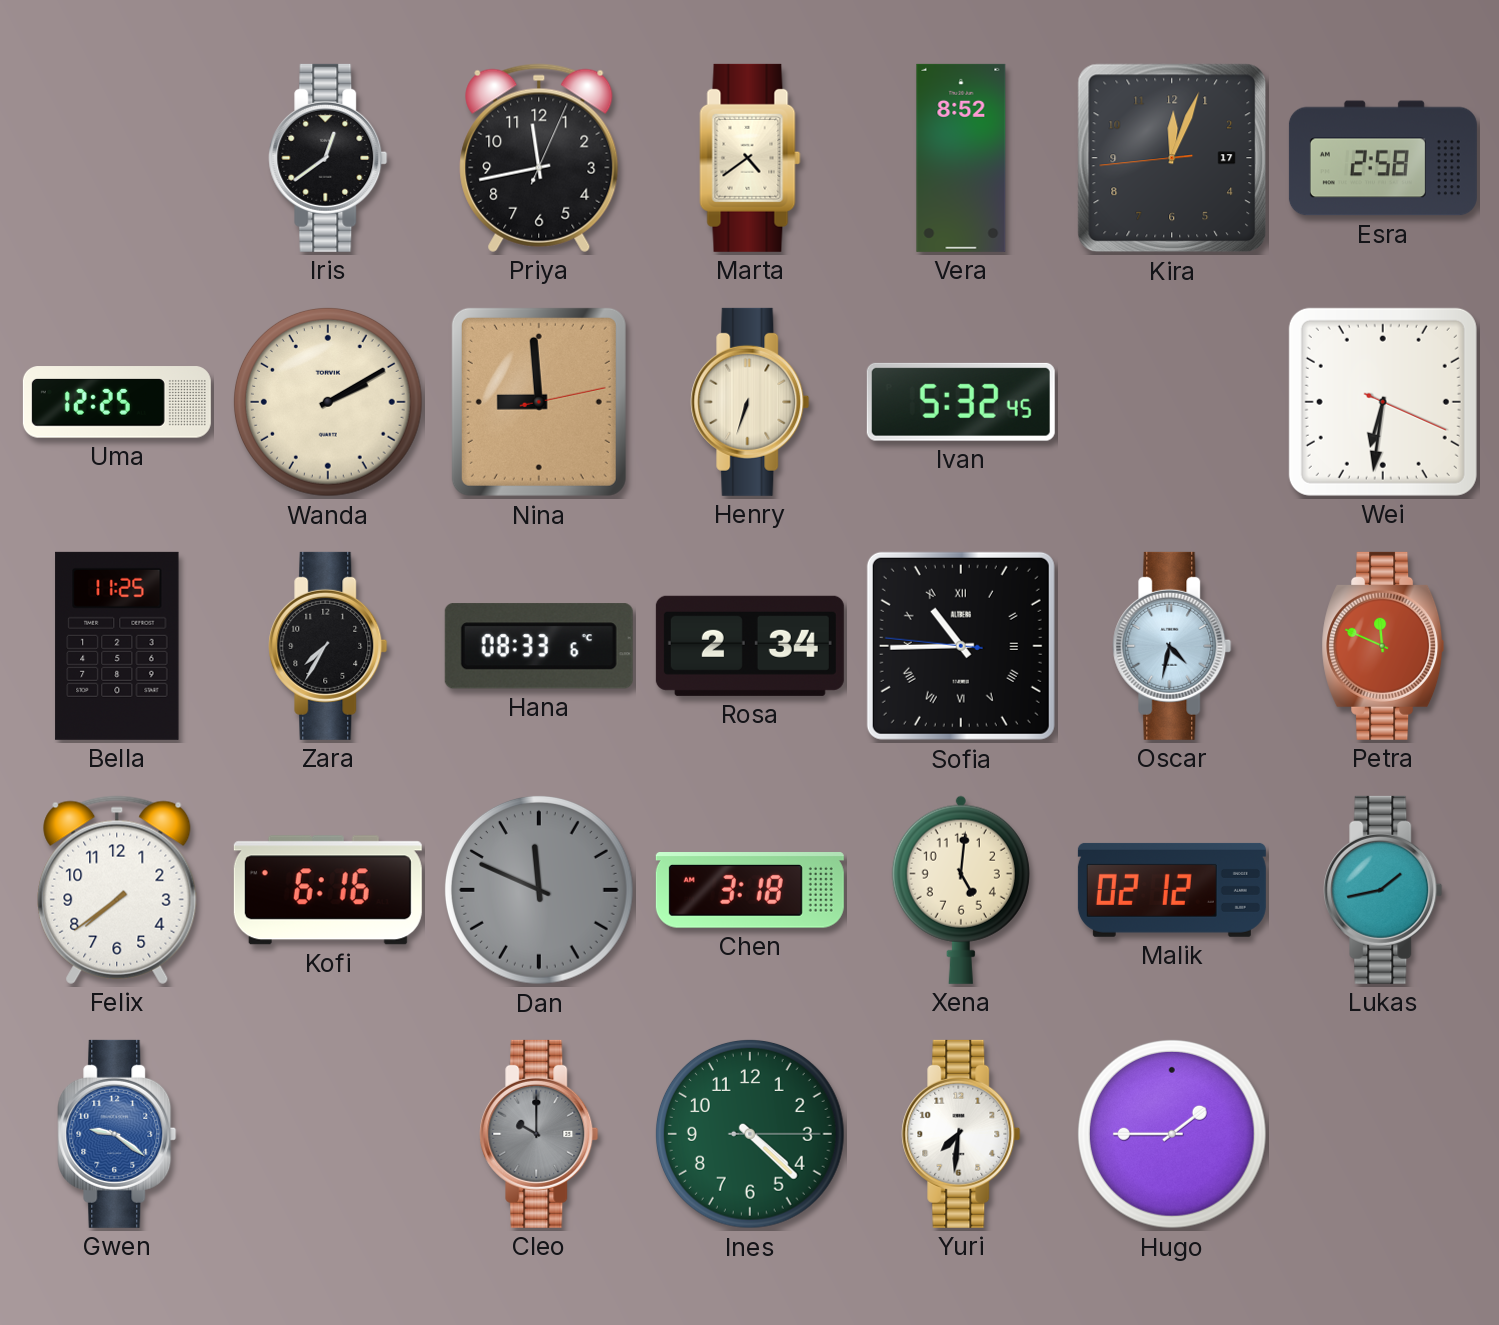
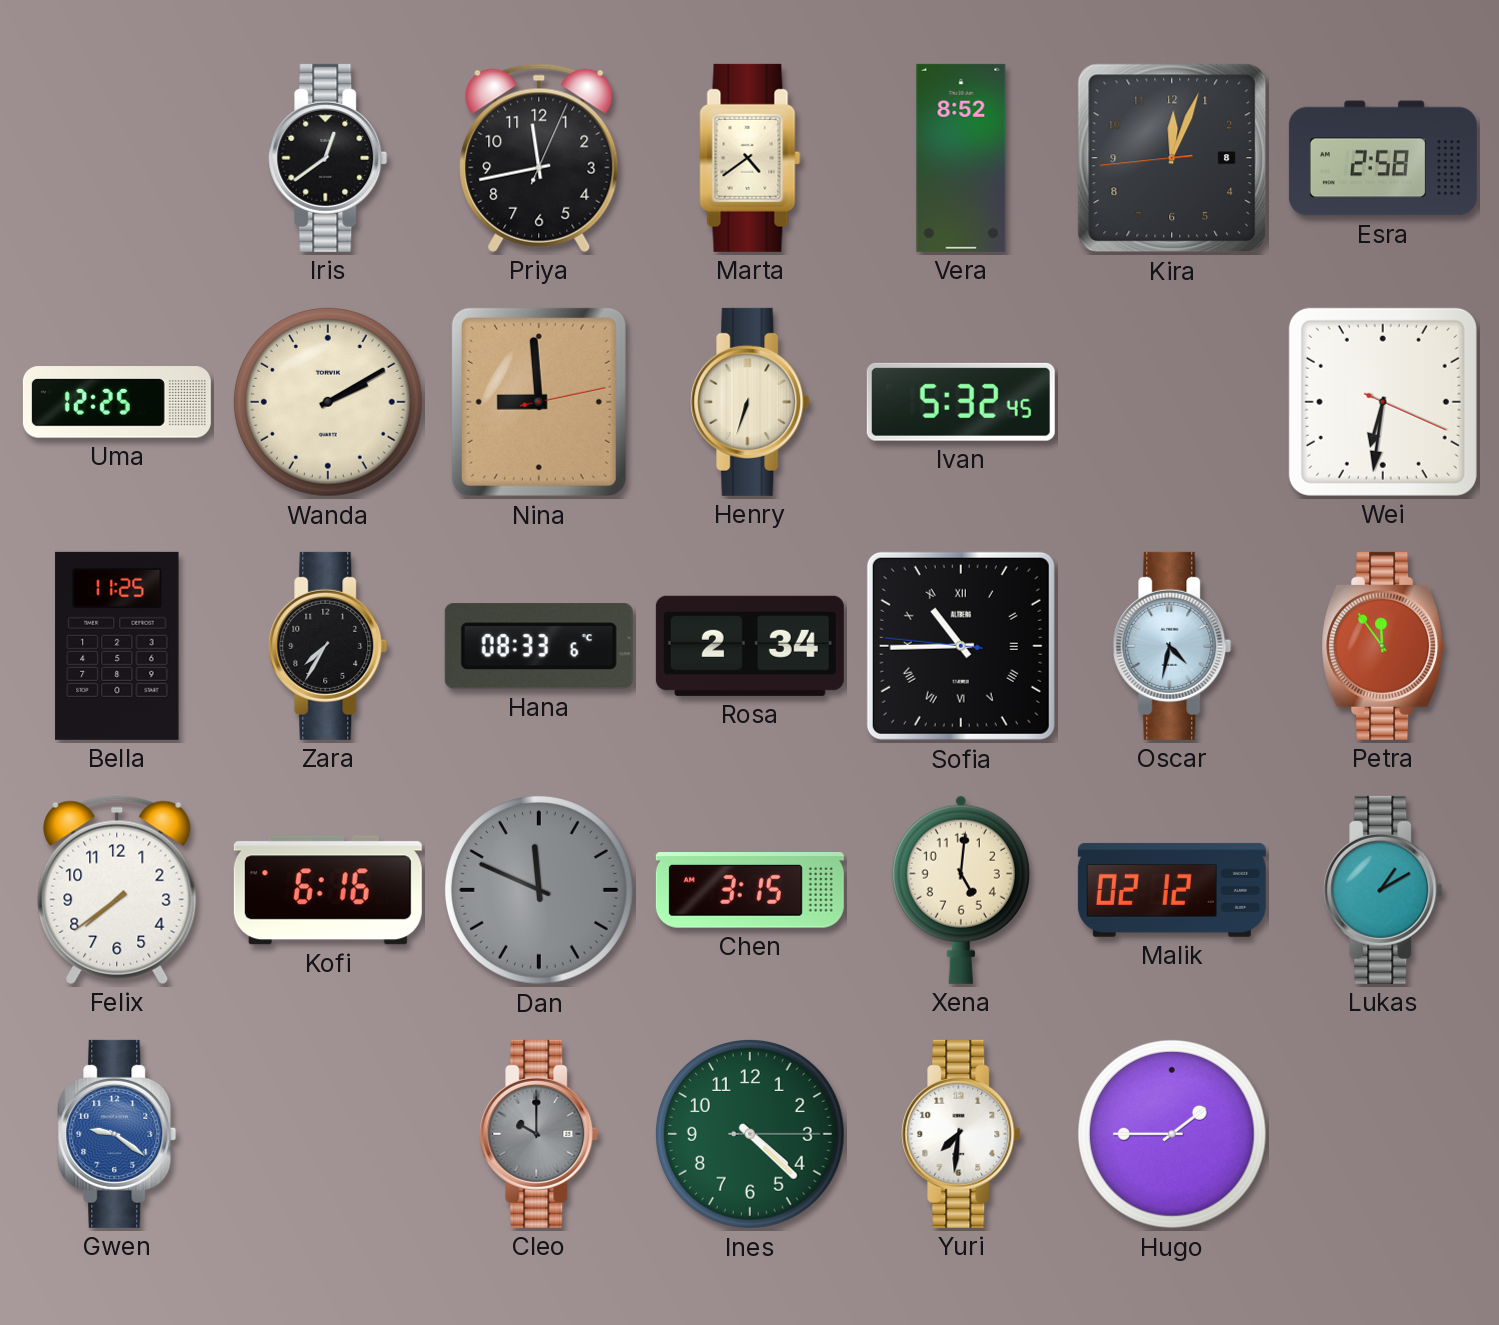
Kira date: 17 -> 8 (1172, 158)
Petra: 11:49 -> 11:54 (1383, 646)
Chen: 3:18 -> 3:15 (750, 891)
Lukas: 1:43 -> 1:10 (1383, 890)
